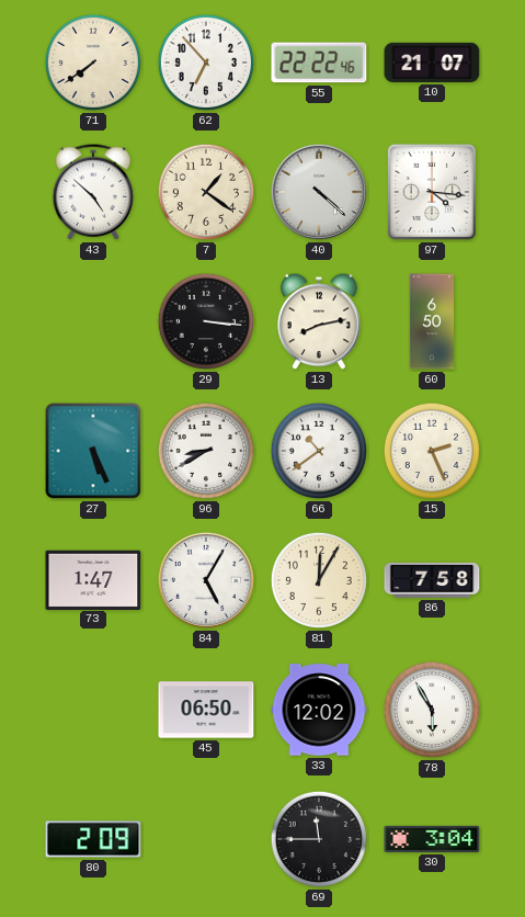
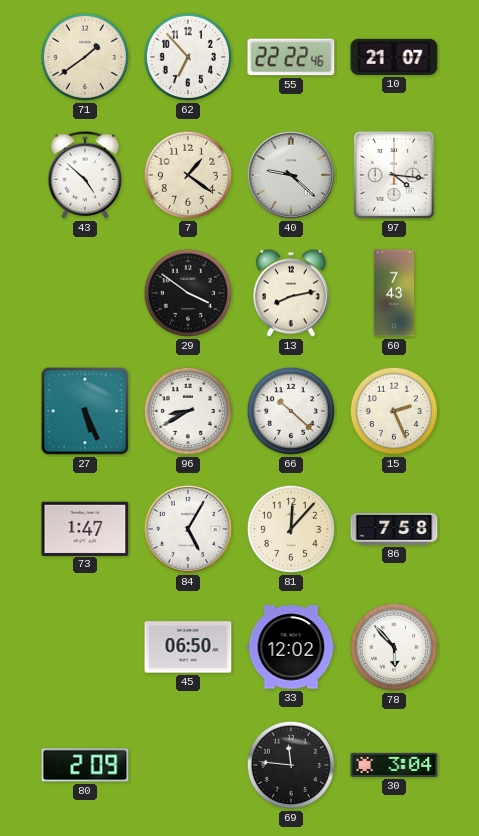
71: 7:39 -> 1:39 (85, 57)
40: 4:22 -> 9:22 (291, 175)
29: 3:16 -> 3:51 (188, 293)
60: 6:50 -> 7:43 (394, 293)
66: 10:39 -> 10:22 (291, 411)
81: 12:05 -> 12:07 (291, 529)
78: 5:55 -> 5:53 (394, 647)
69: 11:45 -> 11:46 (291, 765)
